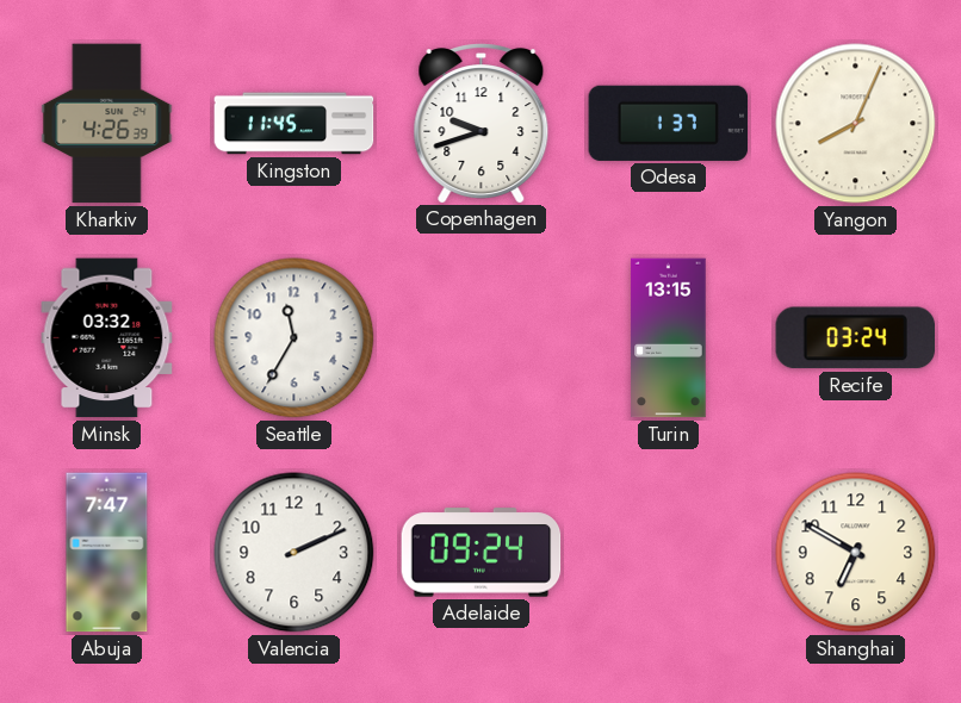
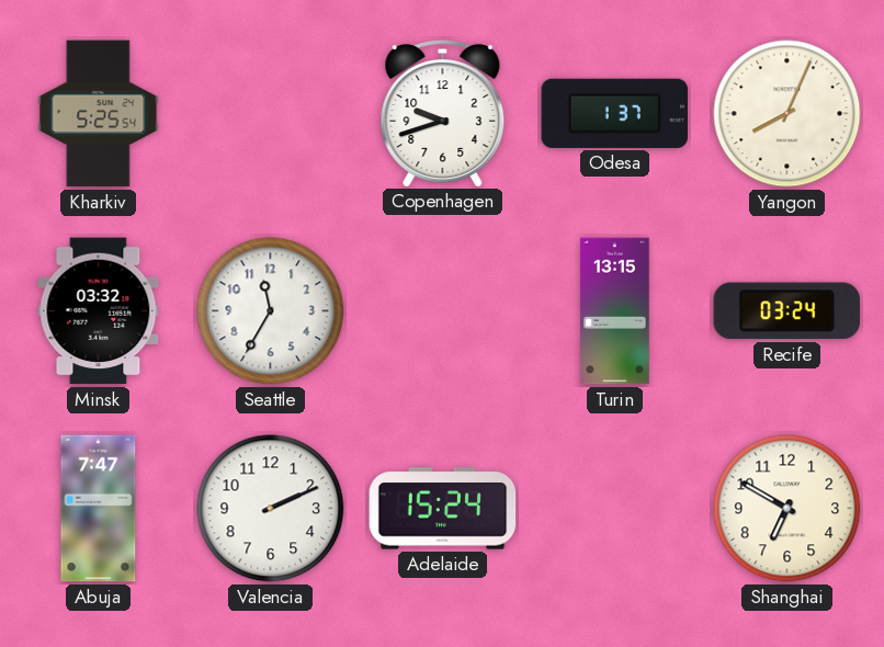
Kharkiv: 4:26 -> 5:25 (99, 114)
Kingston: 11:45 -> none (294, 124)
Adelaide: 09:24 -> 15:24 (443, 509)
